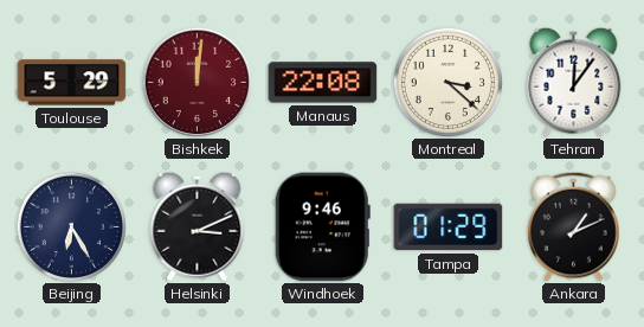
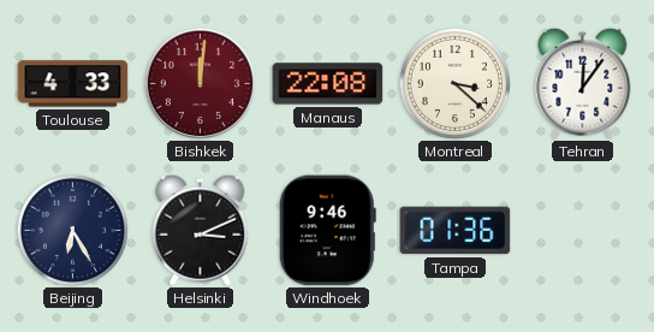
Toulouse: 5:29 -> 4:33 (73, 84)
Tampa: 01:29 -> 01:36 (456, 231)
Ankara: 1:11 -> none (574, 226)
